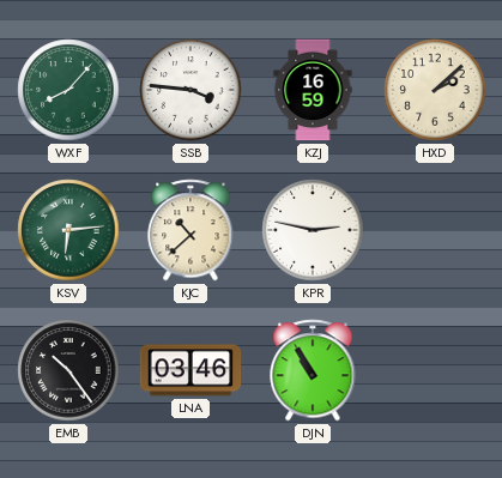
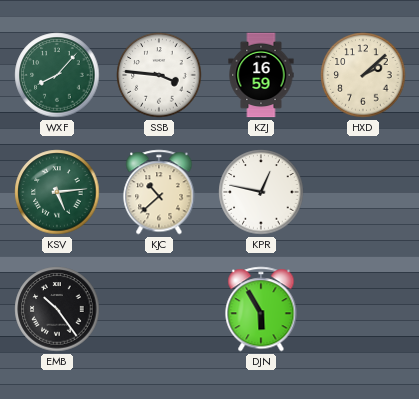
KSV: 6:14 -> 5:14 (57, 192)
KPR: 2:47 -> 12:47 (261, 192)
LNA: 03:46 -> none (190, 370)
DJN: 10:55 -> 5:55 (261, 309)
